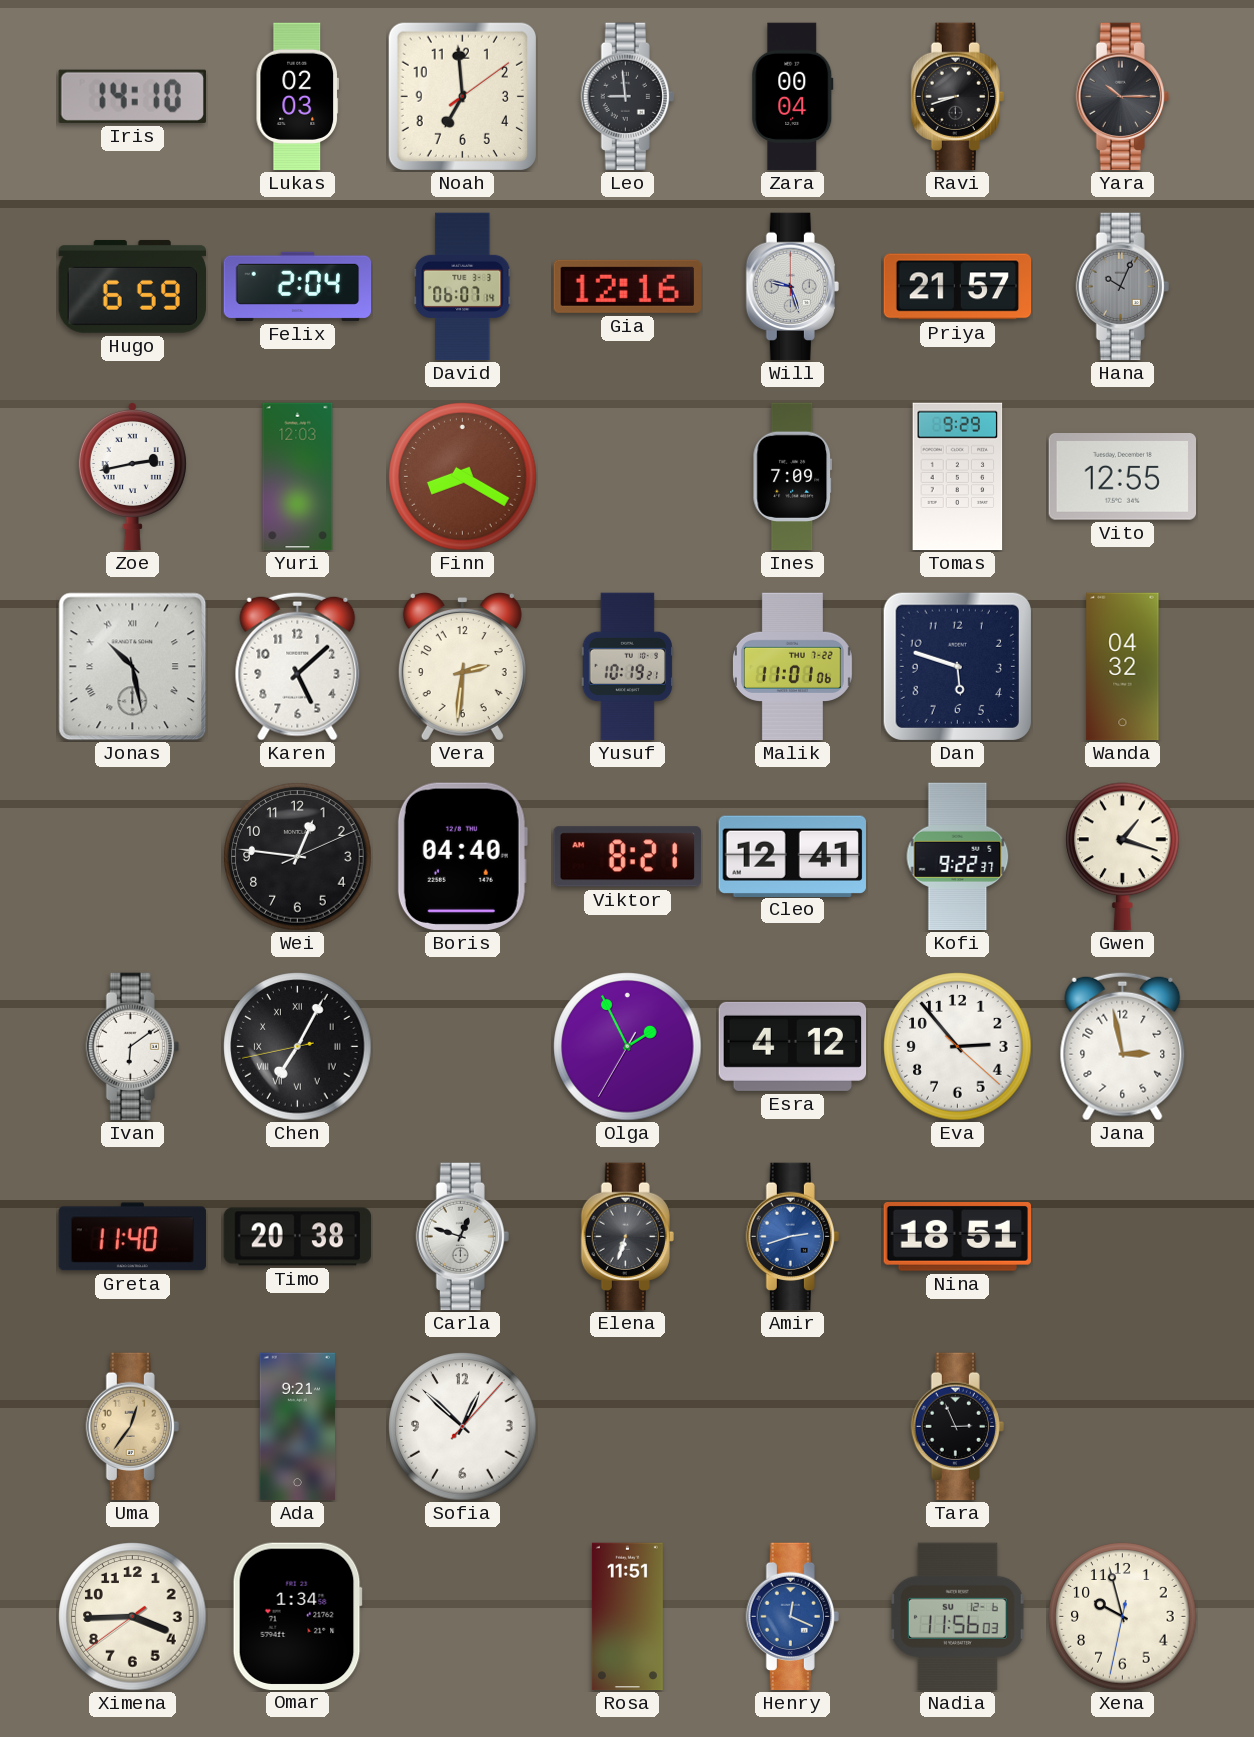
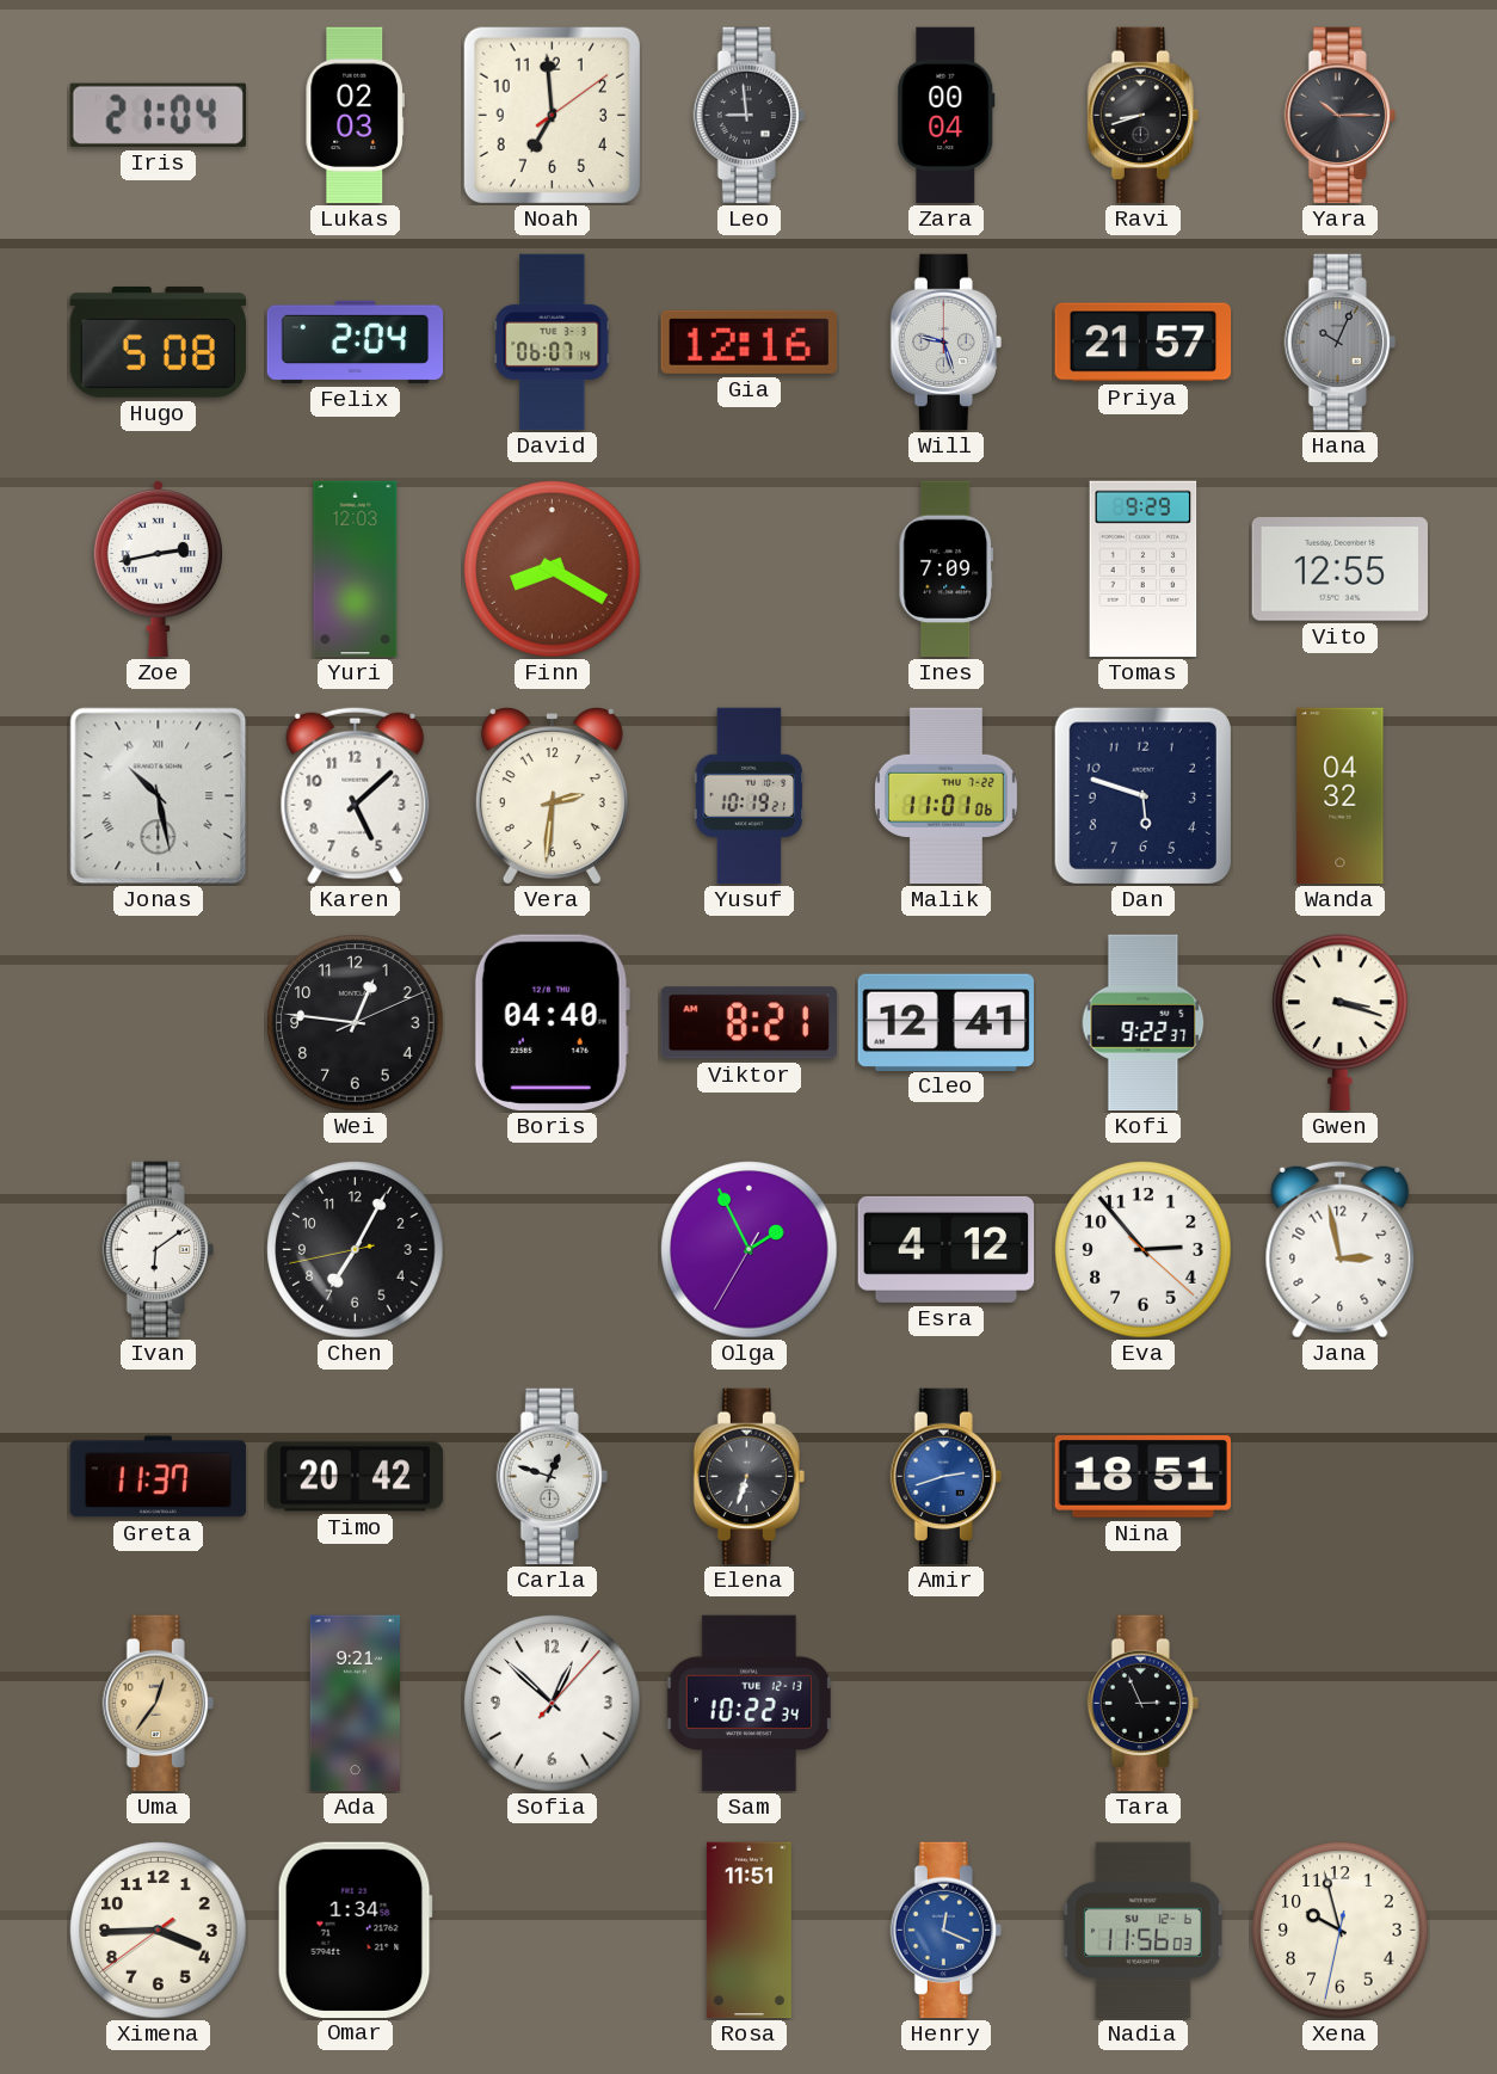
Iris: 14:10 -> 21:04 (158, 115)
Hugo: 6:59 -> 5:08 (158, 341)
Gwen: 1:18 -> 3:18 (1341, 1022)
Chen numerals: Roman -> Arabic (356, 1250)
Greta: 11:40 -> 11:37 (158, 1477)
Timo: 20:38 -> 20:42 (356, 1477)
Sam: none -> 10:22 (748, 1704)
